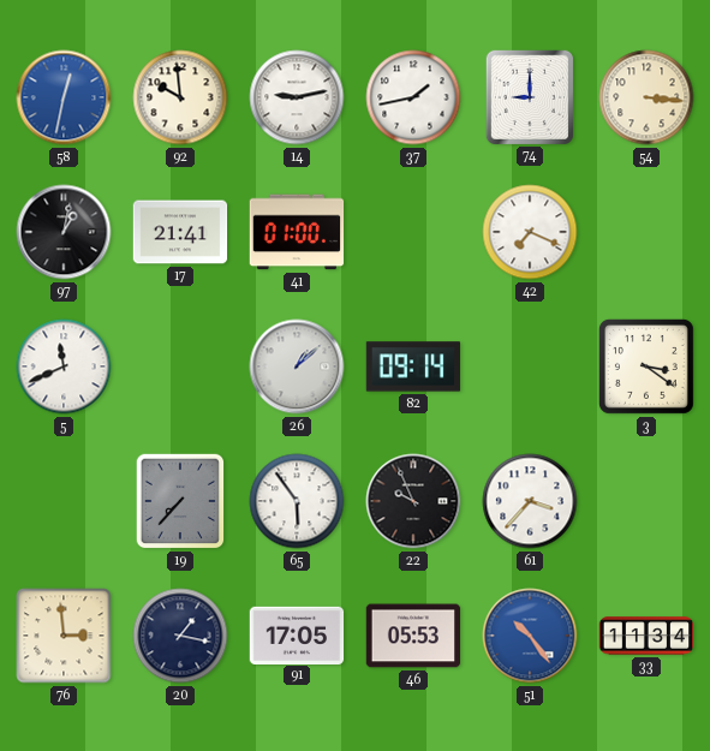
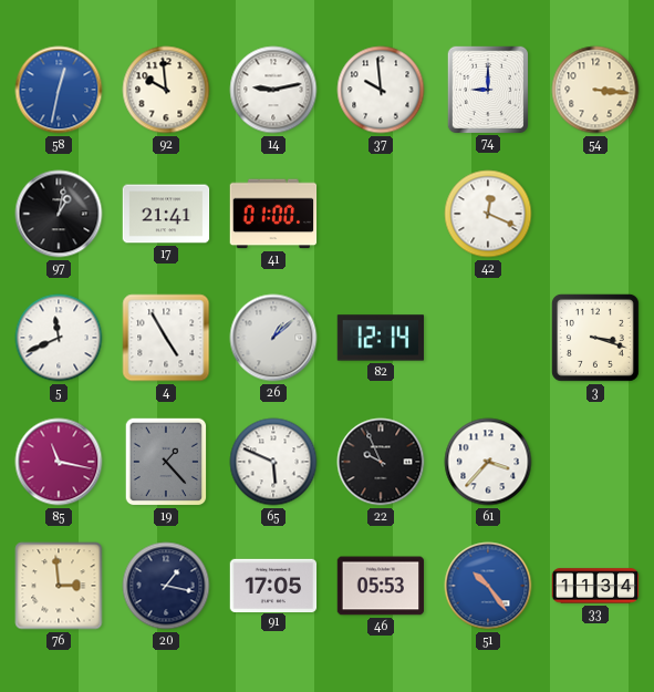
37: 1:43 -> 9:59 (381, 90)
42: 7:19 -> 12:19 (488, 214)
4: none -> 4:55 (166, 338)
82: 09:14 -> 12:14 (381, 338)
3: 3:21 -> 3:18 (595, 338)
85: none -> 11:17 (59, 462)
19: 7:37 -> 1:23 (166, 462)
65: 5:54 -> 5:49 (273, 462)
